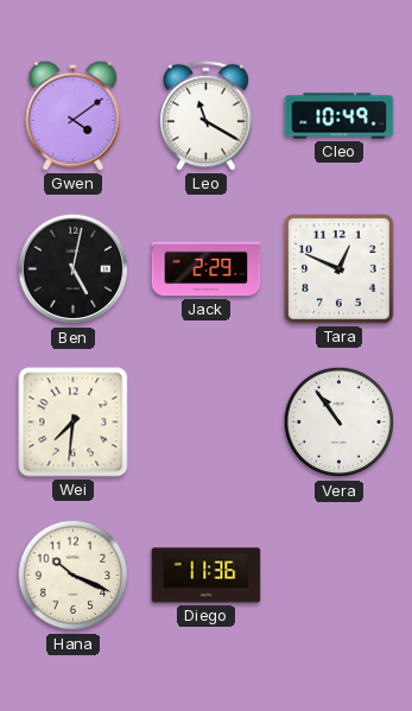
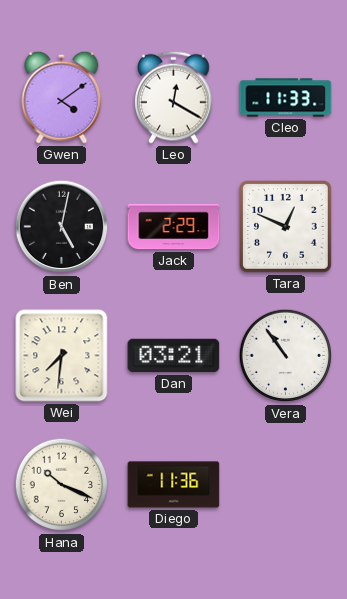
Leo: 11:20 -> 12:20 (174, 97)
Cleo: 10:49 -> 11:33 (286, 98)
Dan: none -> 03:21 (174, 356)
